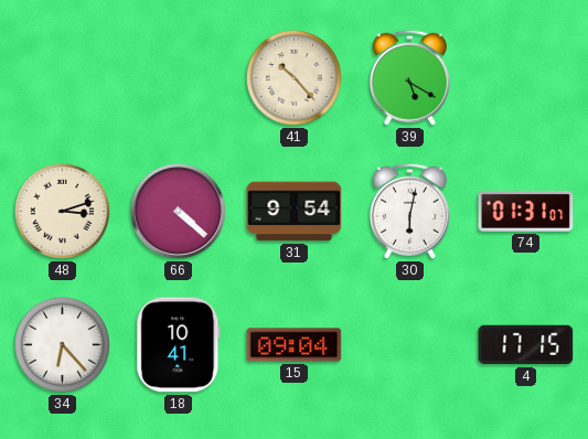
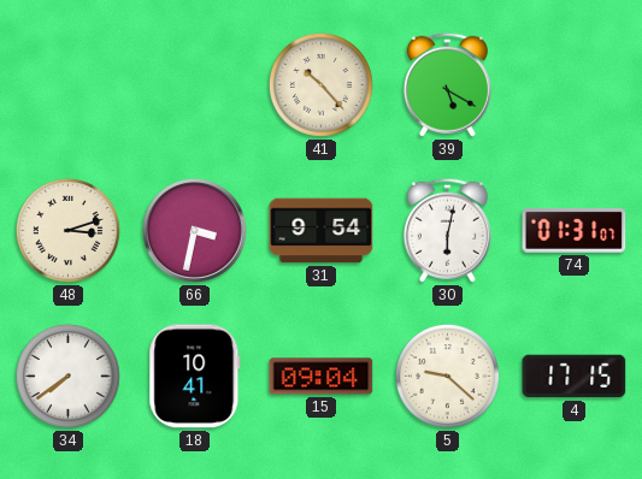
66: 4:22 -> 3:32 (194, 230)
34: 6:23 -> 7:39 (67, 375)
5: none -> 9:22 (447, 375)
